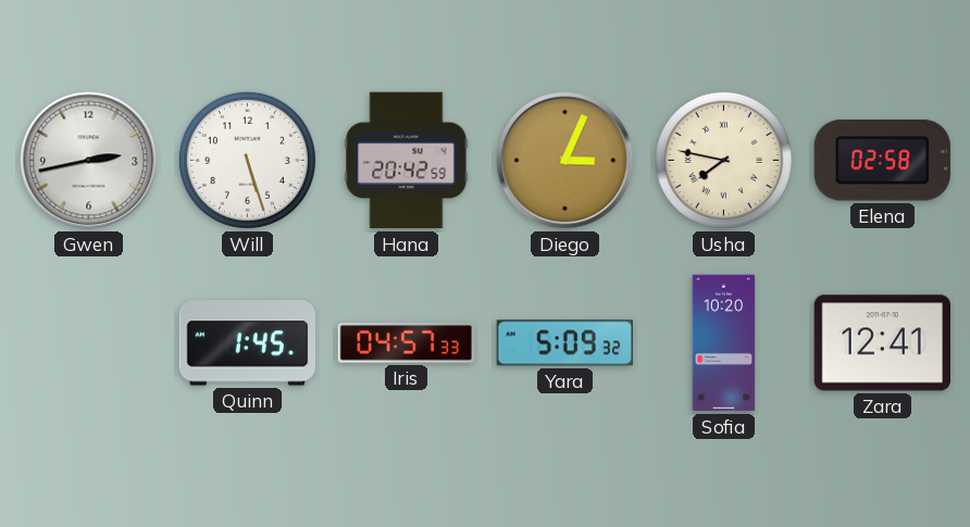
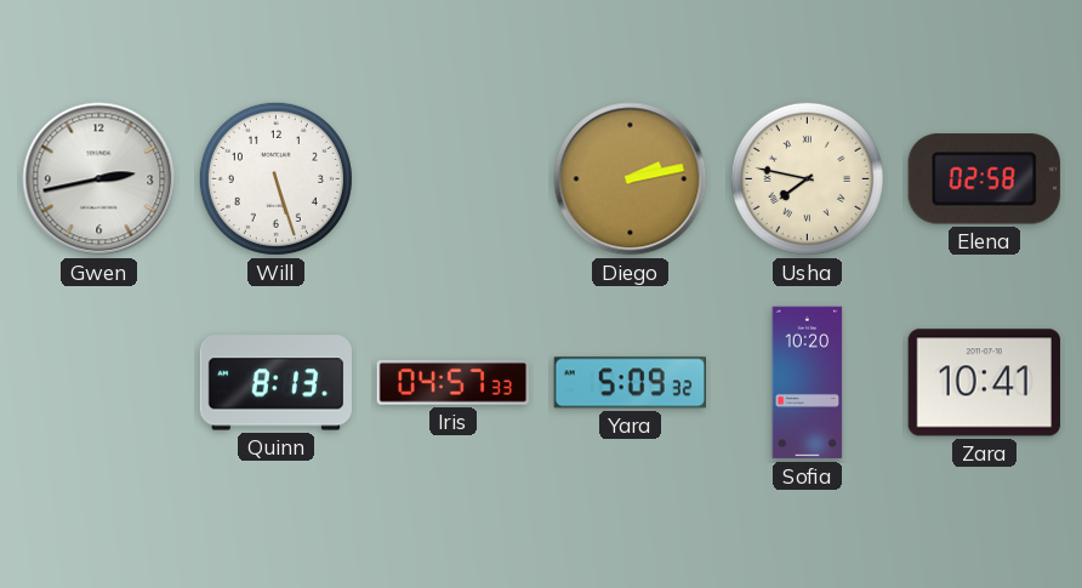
Hana: 20:42 -> none (407, 161)
Diego: 3:04 -> 2:13 (631, 179)
Quinn: 1:45 -> 8:13 (275, 383)
Zara: 12:41 -> 10:41 (984, 383)
